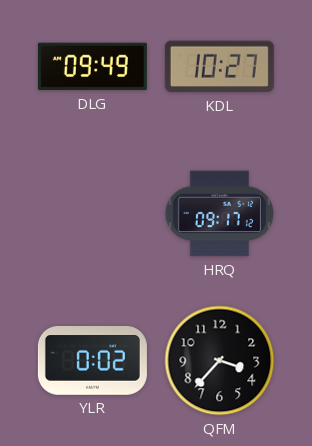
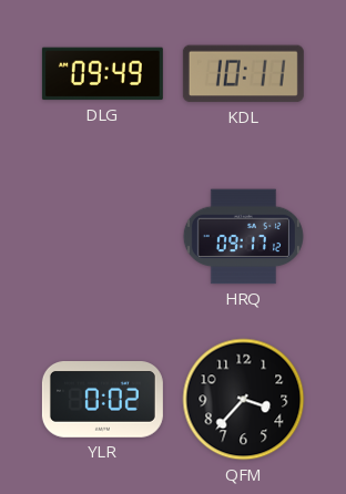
KDL: 10:27 -> 10:11 (243, 74)
